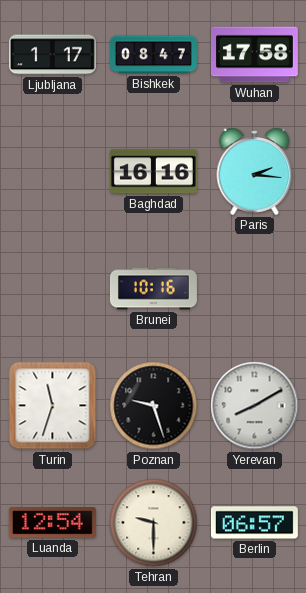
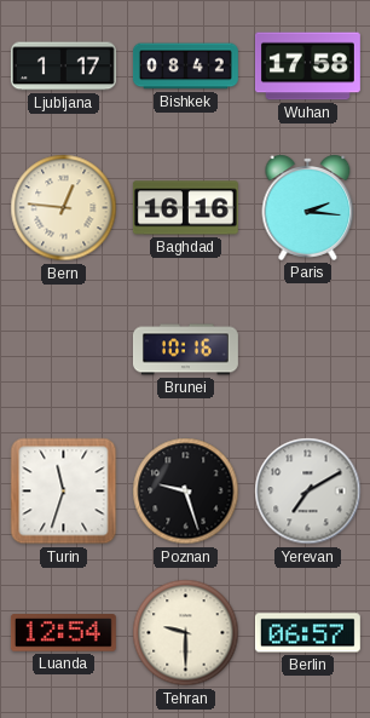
Bishkek: 08:47 -> 08:42 (185, 67)
Bern: none -> 12:46 (64, 208)
Yerevan: 8:10 -> 7:10 (308, 492)
